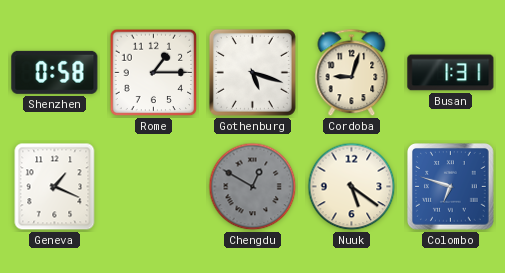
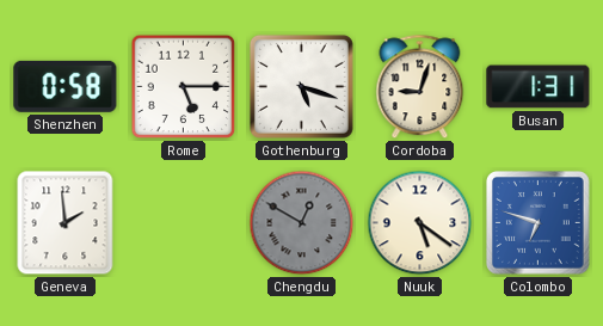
Rome: 1:15 -> 5:15 (184, 87)
Geneva: 1:19 -> 1:59 (66, 223)
